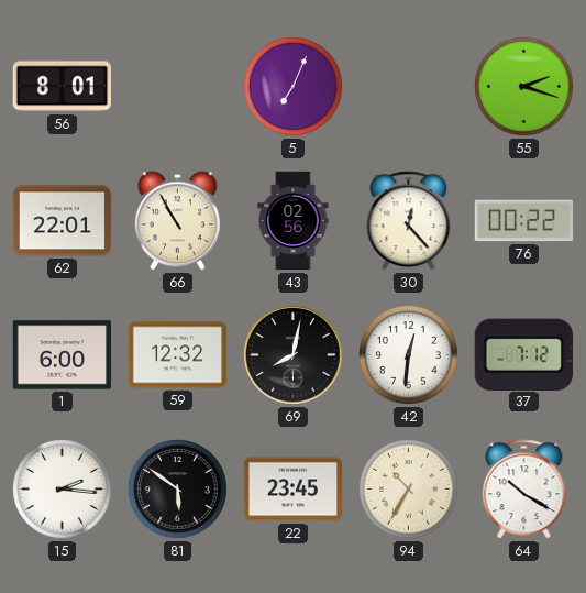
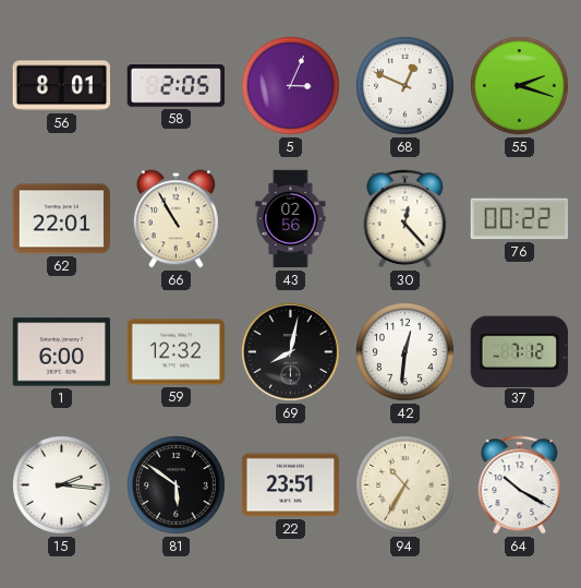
58: none -> 2:05 (177, 86)
5: 7:04 -> 3:04 (291, 86)
68: none -> 12:49 (406, 86)
22: 23:45 -> 23:51 (291, 485)
